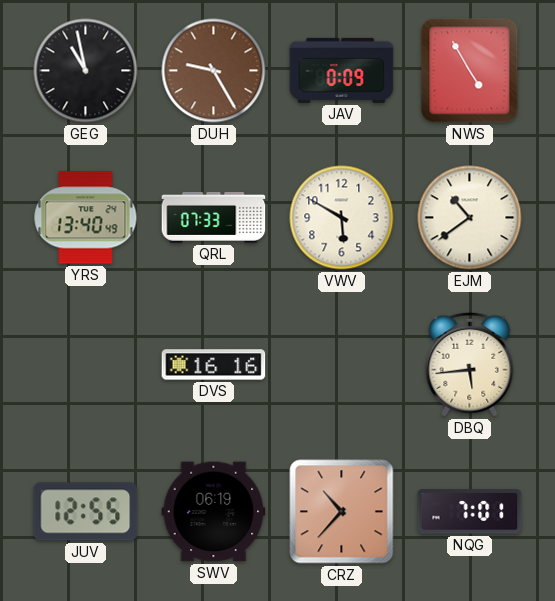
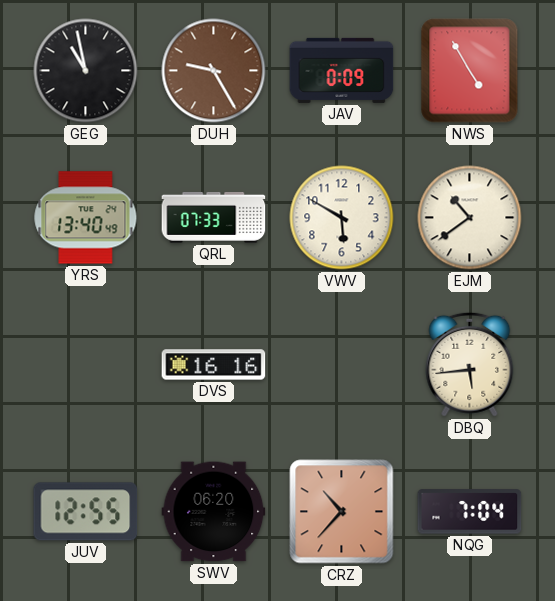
SWV: 06:19 -> 06:20 (214, 512)
NQG: 7:01 -> 7:04 (470, 512)
